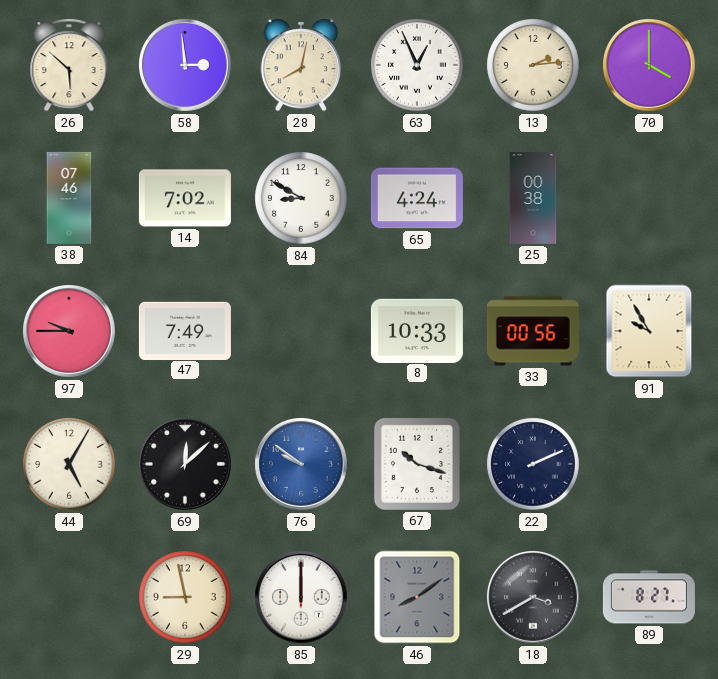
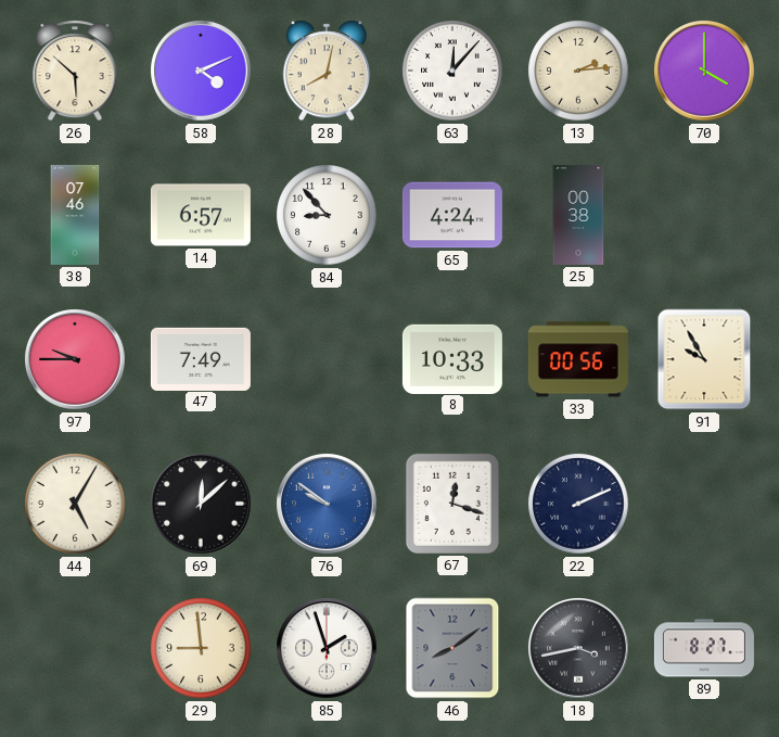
58: 2:59 -> 4:11 (202, 72)
63: 12:56 -> 12:07 (452, 71)
14: 7:02 -> 6:57 (201, 215)
84: 8:50 -> 8:53 (327, 215)
67: 10:18 -> 12:18 (452, 504)
29: 8:58 -> 8:59 (201, 648)
85: 12:00 -> 1:57 (328, 649)
18: 3:40 -> 3:43 (579, 649)
